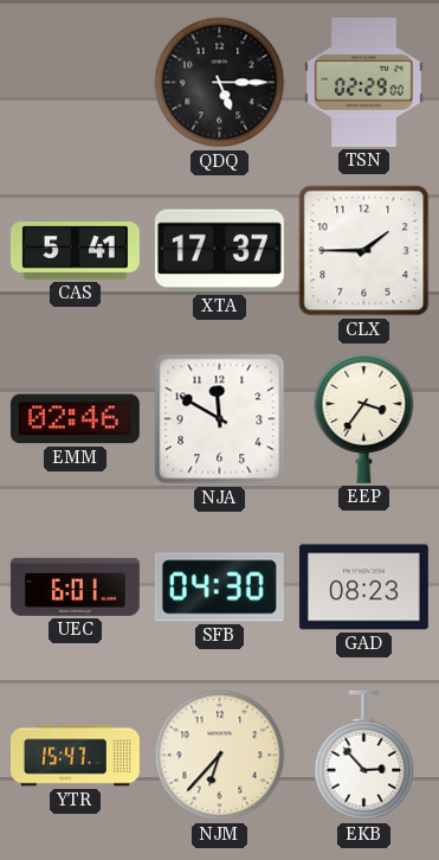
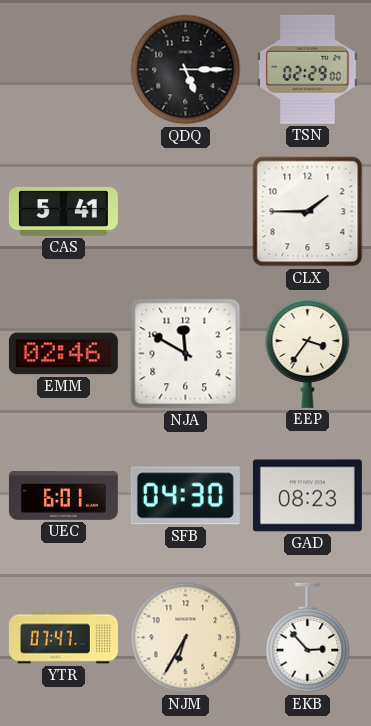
XTA: 17:37 -> none (219, 251)
YTR: 15:47 -> 07:47 (63, 638)
NJM: 6:37 -> 6:35 (186, 638)
